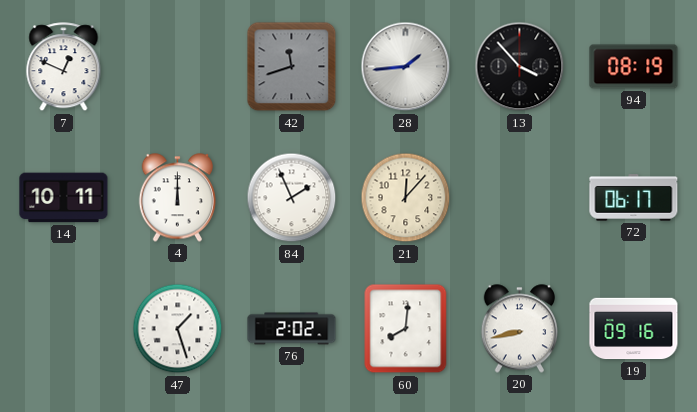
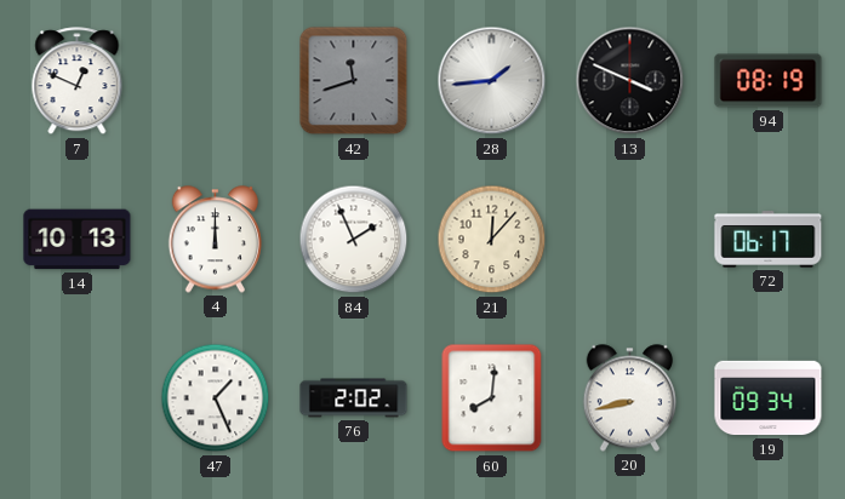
13: 3:53 -> 3:49 (630, 81)
14: 10:11 -> 10:13 (78, 240)
47: 1:27 -> 1:26 (216, 398)
19: 09:16 -> 09:34 (769, 398)
